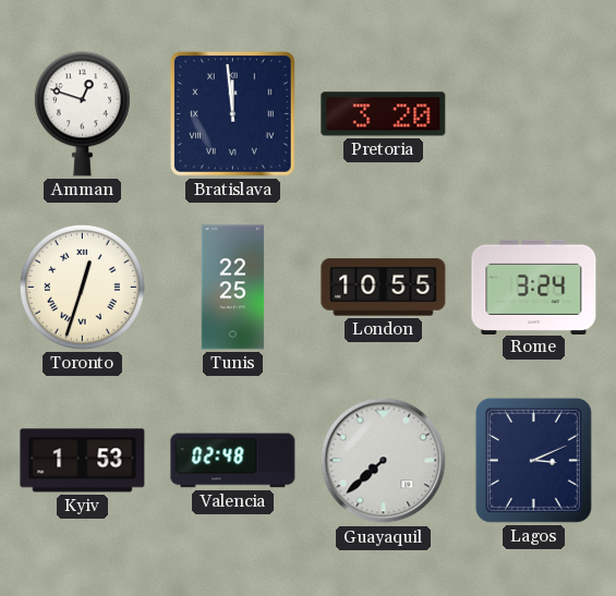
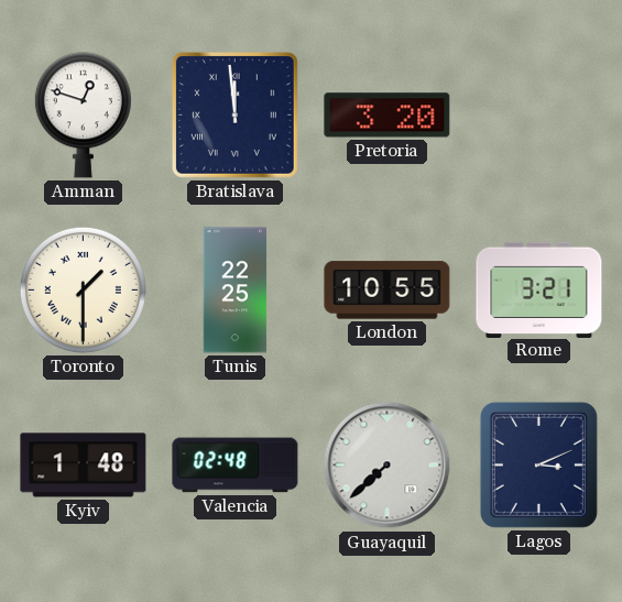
Toronto: 12:33 -> 1:30 (83, 289)
Rome: 3:24 -> 3:21 (539, 289)
Kyiv: 1:53 -> 1:48 (84, 466)
